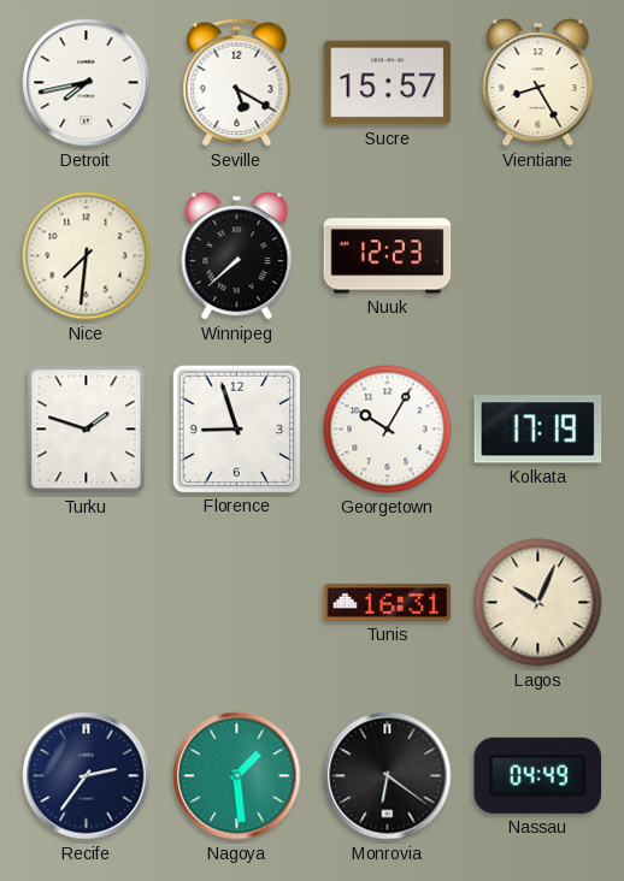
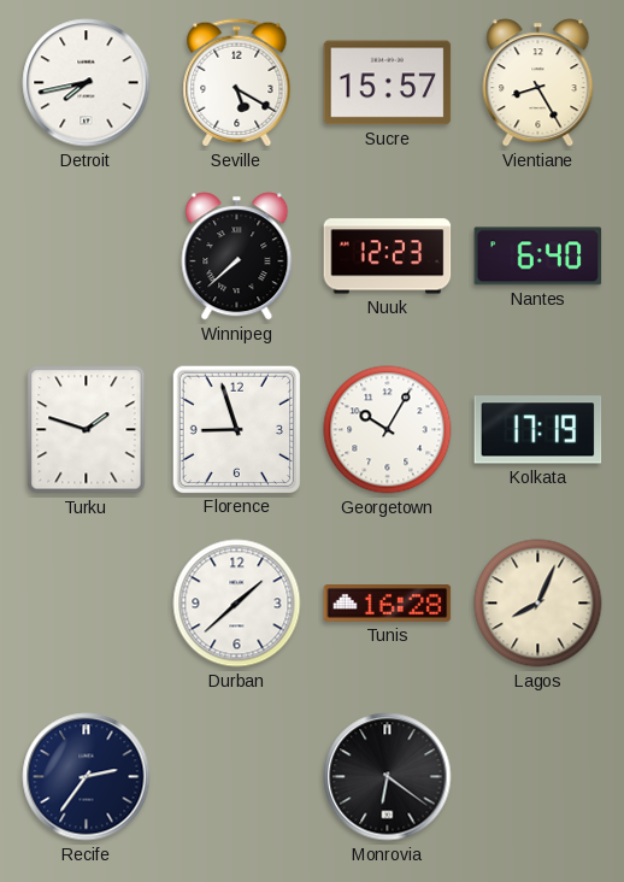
Nice: 7:31 -> none (87, 256)
Nantes: none -> 6:40 (538, 257)
Durban: none -> 1:38 (237, 604)
Tunis: 16:31 -> 16:28 (388, 604)
Lagos: 10:04 -> 8:04 (538, 604)
Nagoya: 1:29 -> none (237, 776)
Nassau: 04:49 -> none (538, 775)
